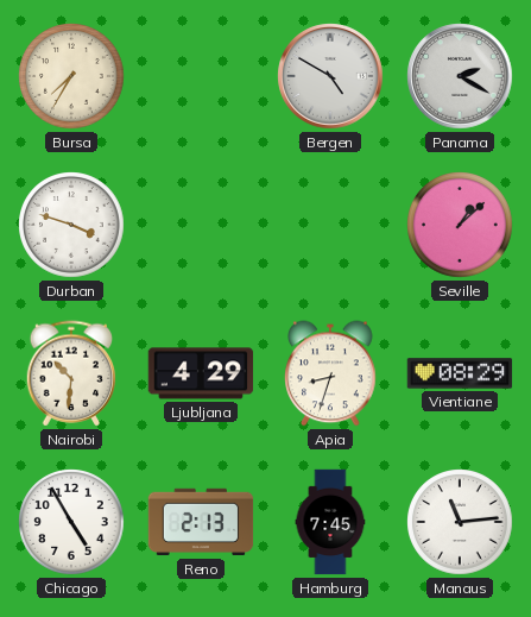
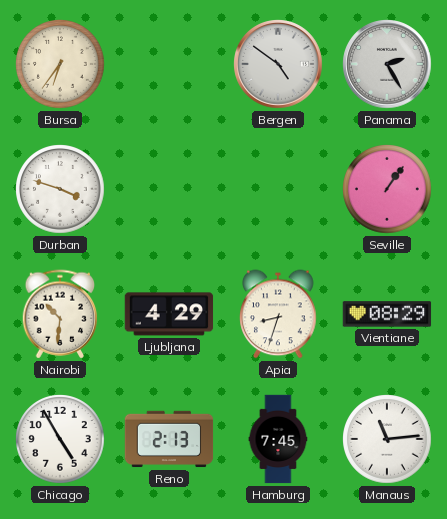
Bursa: 7:35 -> 6:36 (60, 64)
Bergen: 4:50 -> 4:51 (278, 64)
Panama: 2:20 -> 2:25 (387, 64)
Seville: 1:08 -> 1:06 (387, 189)
